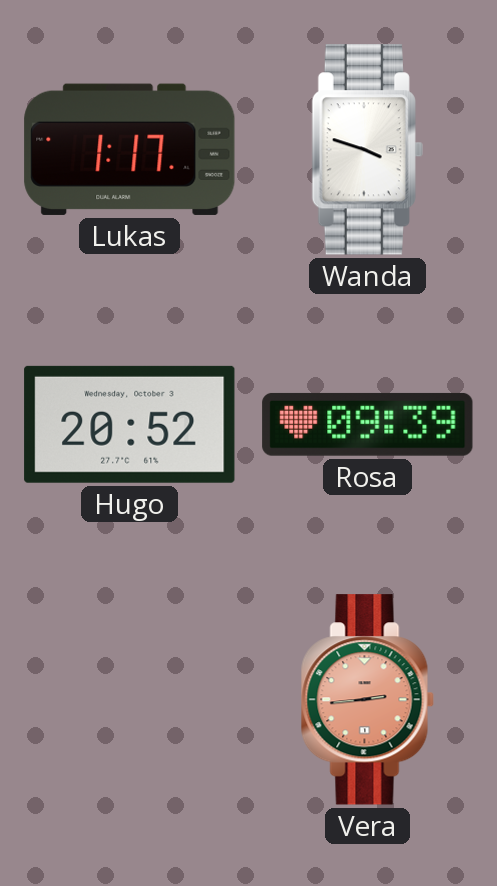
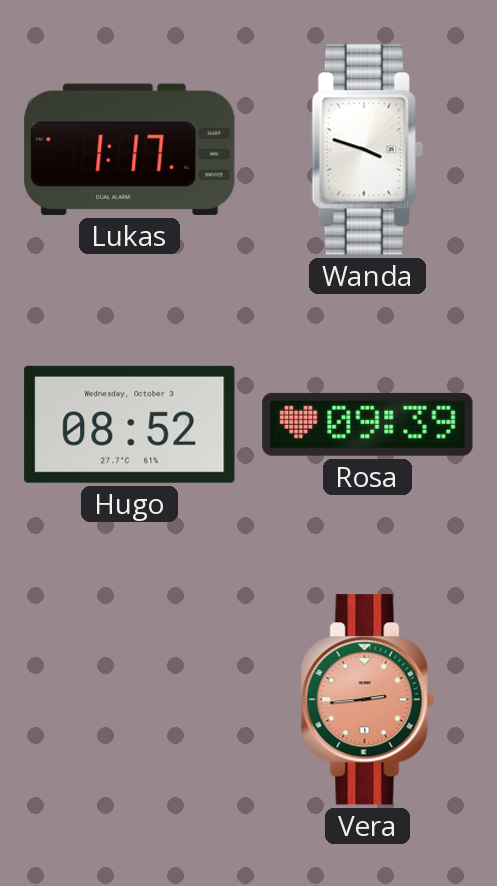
Hugo: 20:52 -> 08:52 (130, 424)
